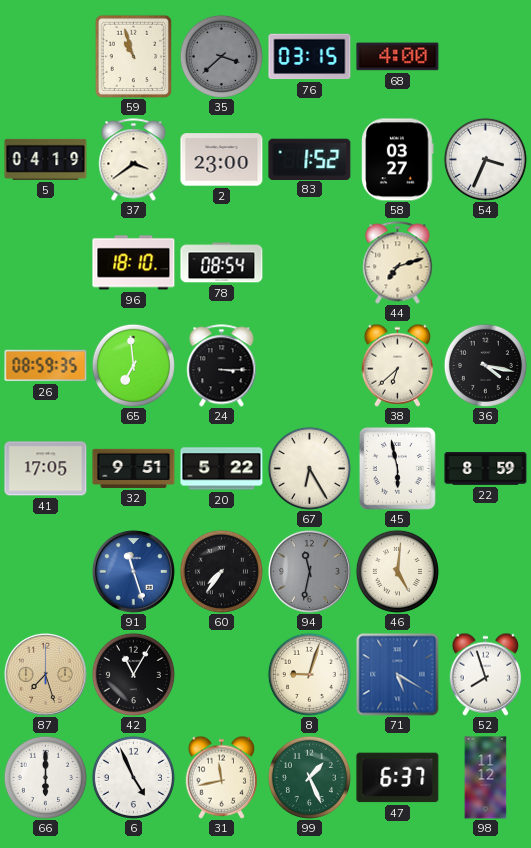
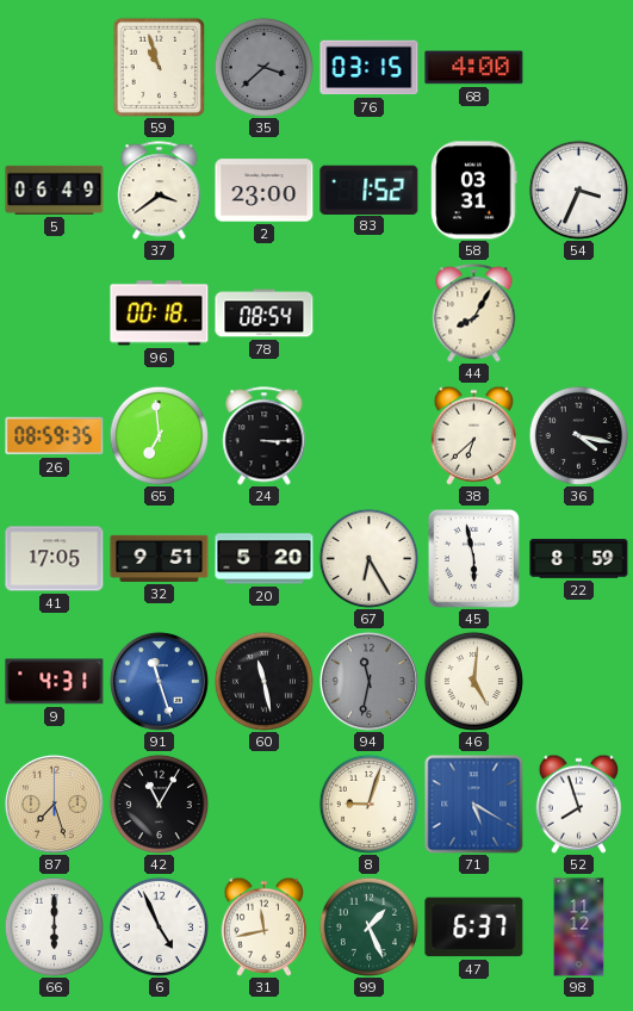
5: 04:19 -> 06:49 (55, 190)
58: 03:27 -> 03:31 (474, 191)
96: 18:10 -> 00:18 (160, 314)
44: 7:12 -> 8:05 (474, 314)
20: 5:22 -> 5:20 (265, 559)
9: none -> 4:31 (55, 682)
60: 7:36 -> 11:28 (263, 681)
